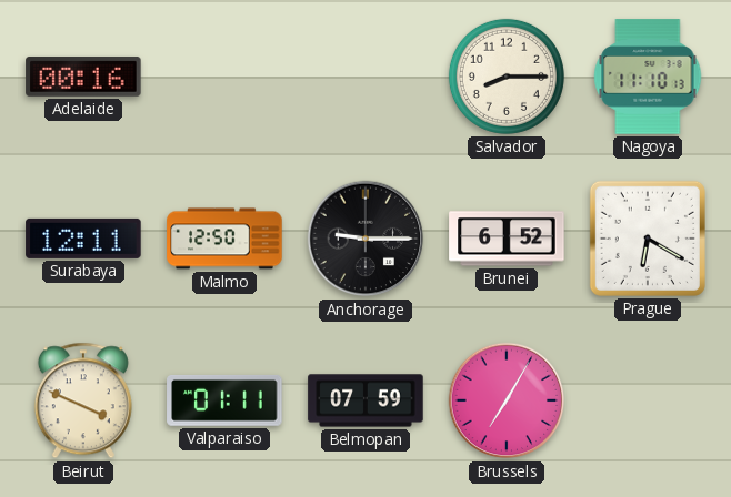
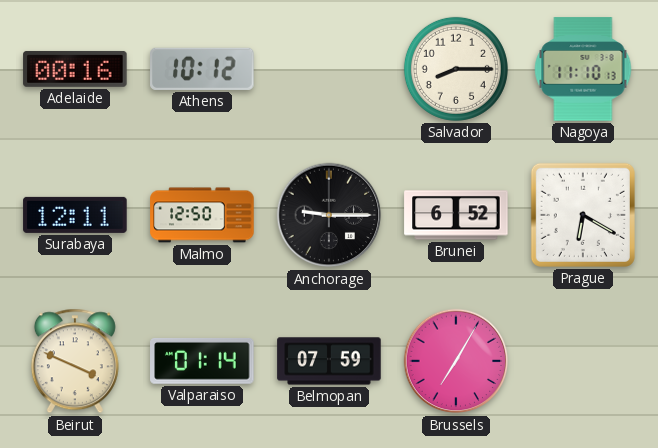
Athens: none -> 10:12 (202, 69)
Valparaiso: 01:11 -> 01:14 (202, 361)
